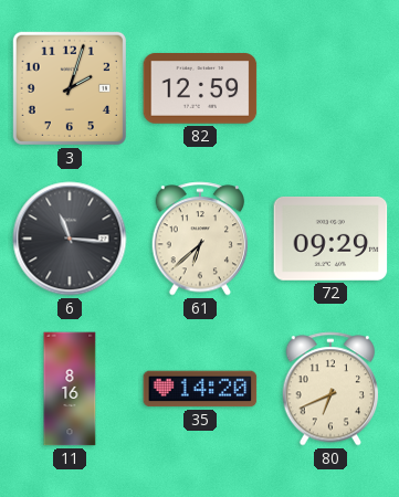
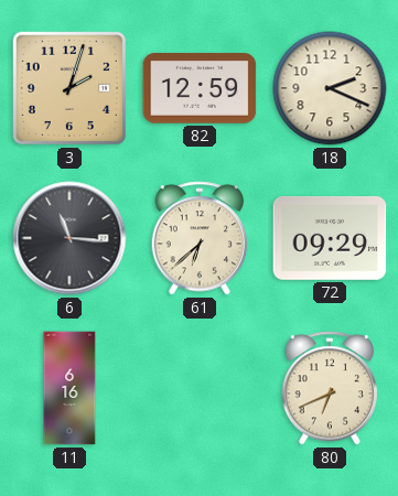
18: none -> 2:19 (330, 88)
11: 8:16 -> 6:16 (69, 388)
35: 14:20 -> none (200, 389)
